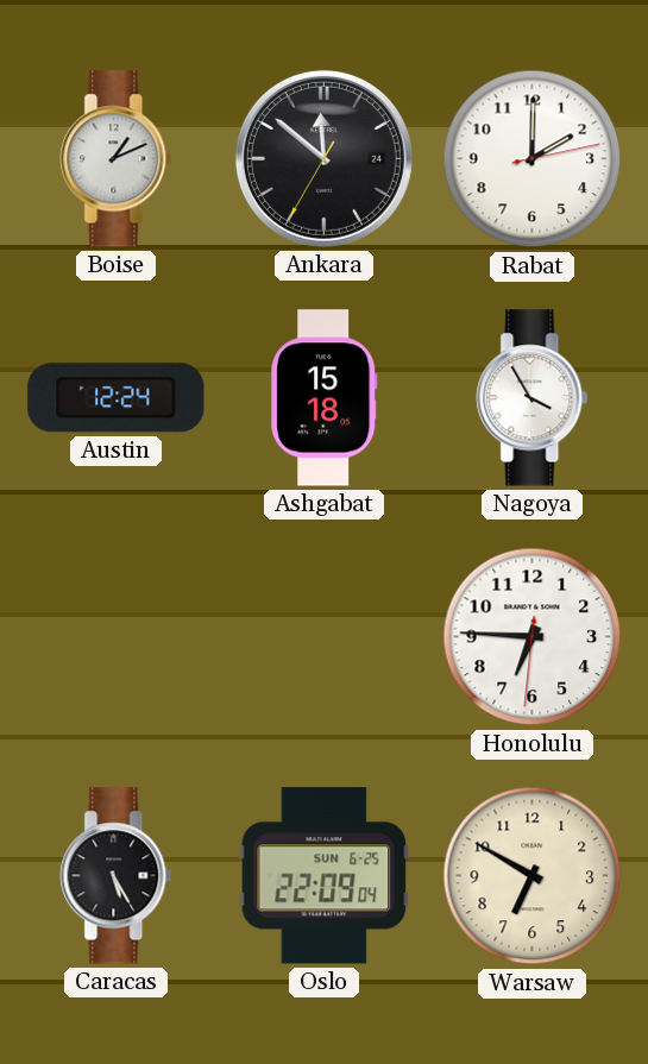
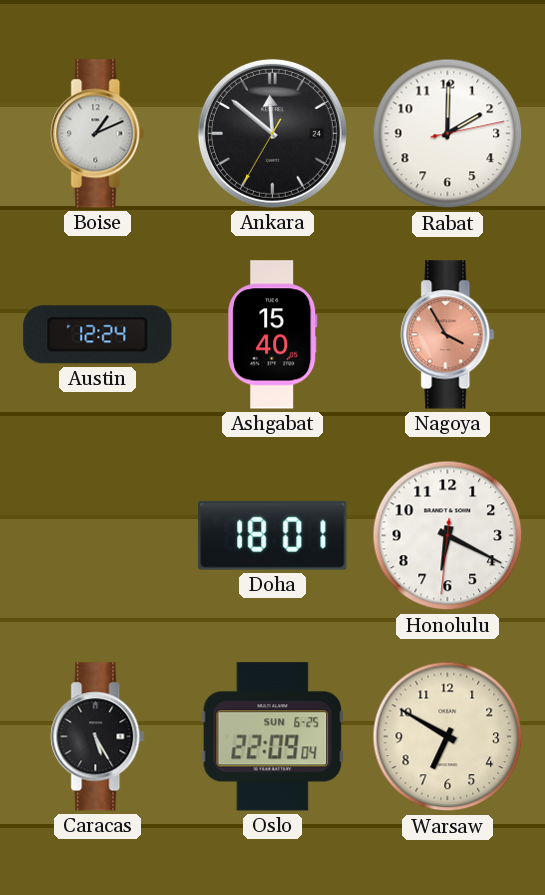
Ashgabat: 15:18 -> 15:40 (273, 335)
Nagoya dial: white -> salmon (448, 335)
Doha: none -> 18:01 (273, 535)
Honolulu: 6:45 -> 6:19 (448, 536)
